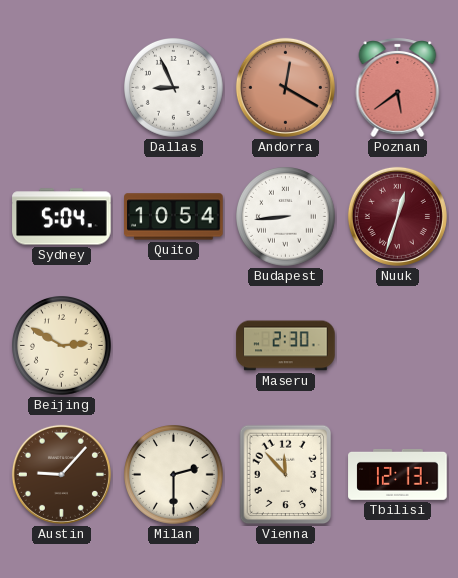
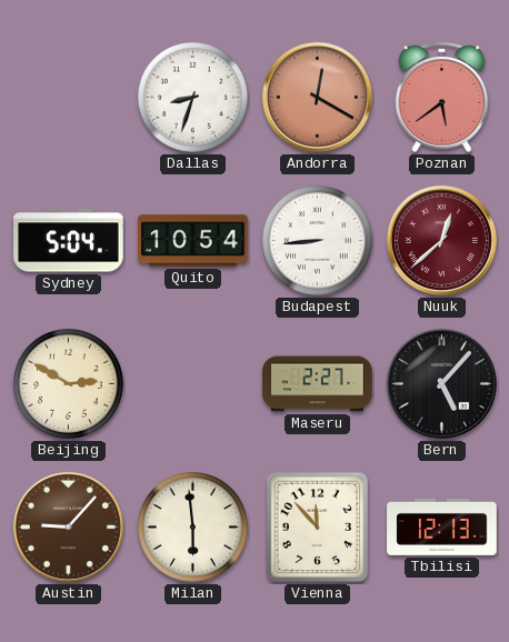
Dallas: 8:56 -> 8:33 (193, 98)
Nuuk: 12:33 -> 12:38 (441, 240)
Maseru: 2:30 -> 2:27 (318, 384)
Bern: none -> 5:07 (441, 383)
Milan: 2:30 -> 5:59 (193, 528)
